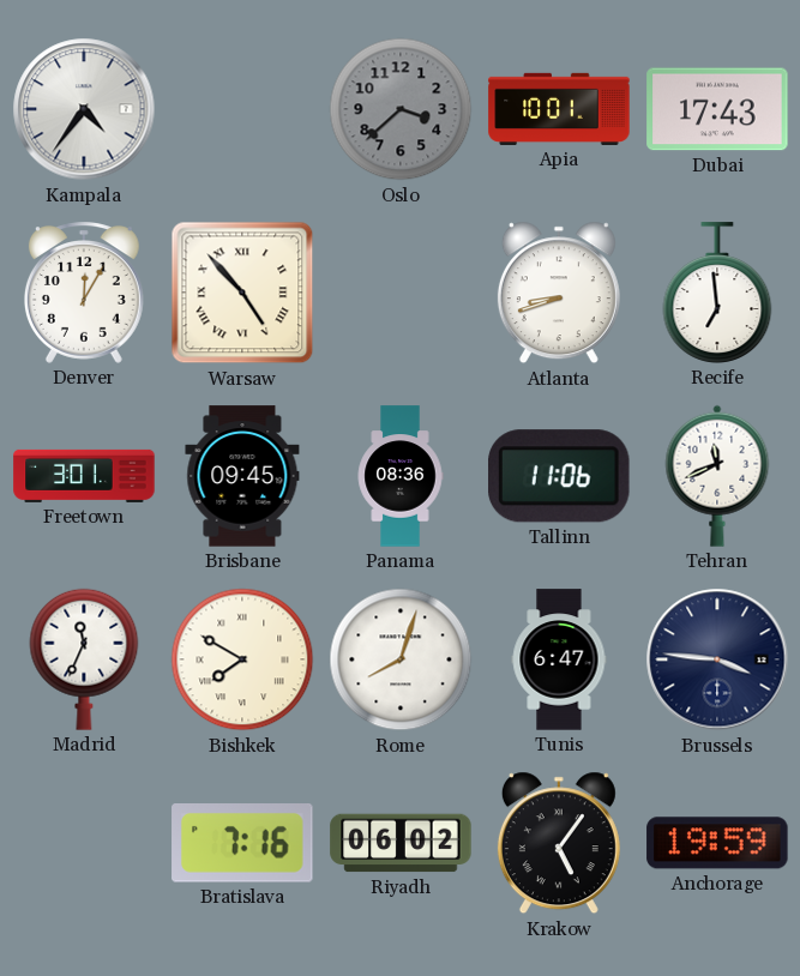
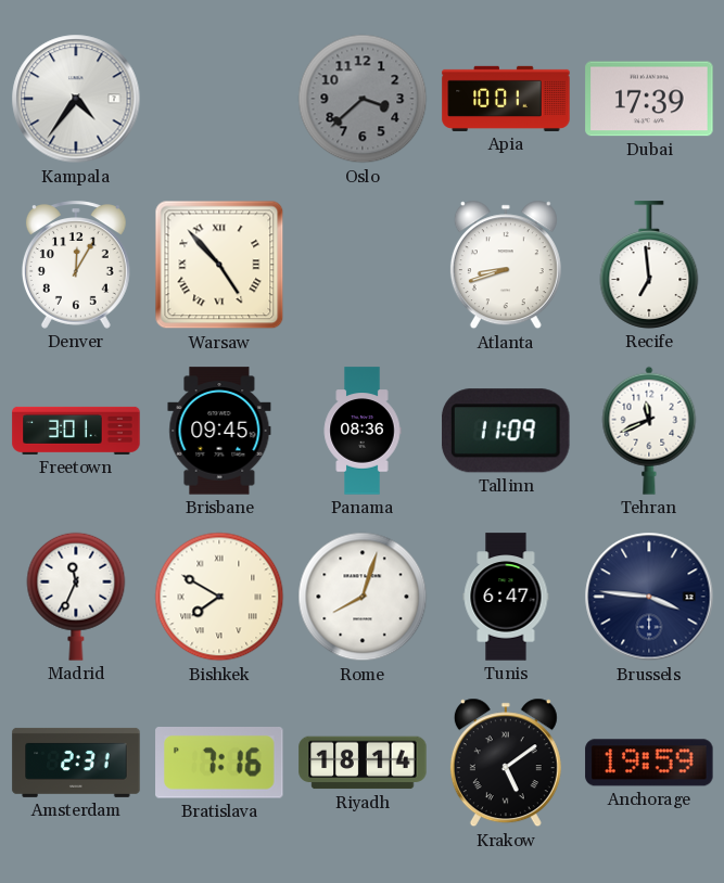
Dubai: 17:43 -> 17:39 (649, 99)
Tallinn: 11:06 -> 11:09 (507, 431)
Amsterdam: none -> 2:31 (76, 763)
Riyadh: 06:02 -> 18:14 (363, 763)
Krakow: 5:06 -> 5:09 (506, 763)
